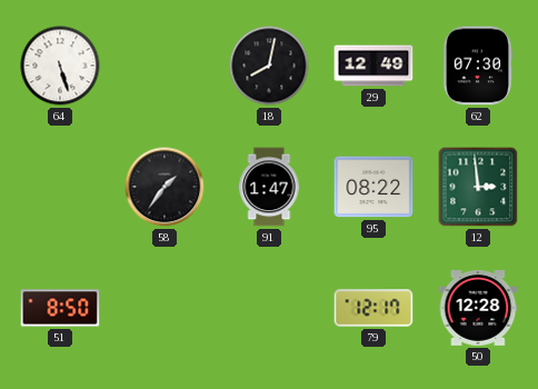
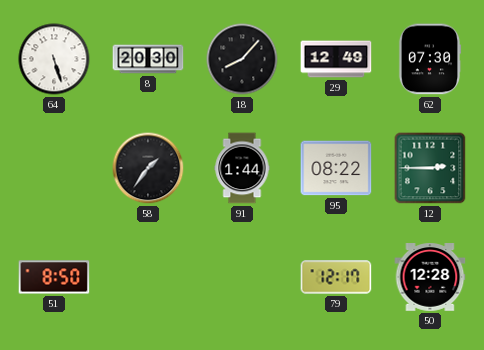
8: none -> 20:30 (148, 59)
18: 8:02 -> 8:07 (242, 59)
91: 1:47 -> 1:44 (242, 168)
12: 2:59 -> 2:45 (430, 168)
